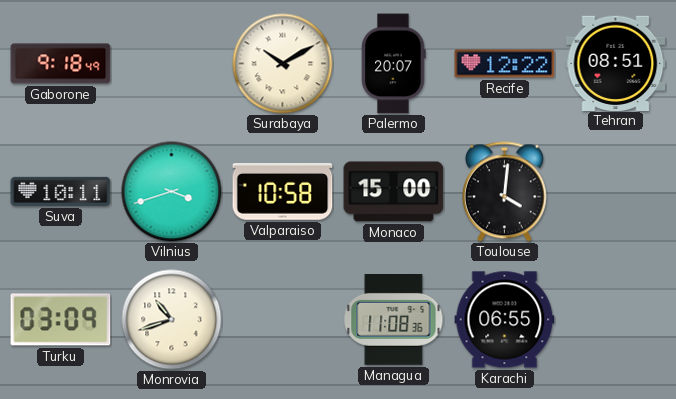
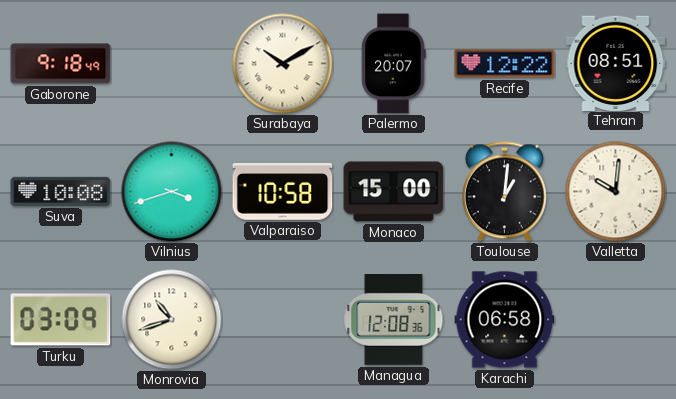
Suva: 10:11 -> 10:08 (61, 191)
Toulouse: 4:01 -> 1:01 (504, 192)
Valletta: none -> 10:01 (616, 192)
Managua: 11:08 -> 12:08 (394, 320)
Karachi: 06:55 -> 06:58 (505, 320)
